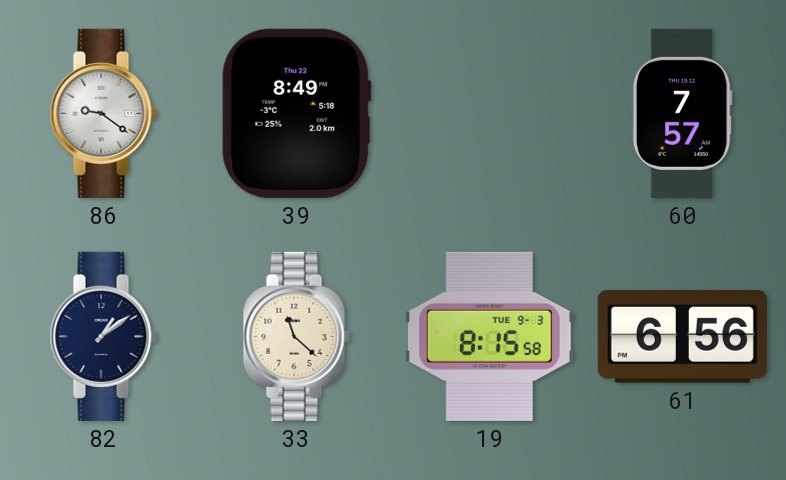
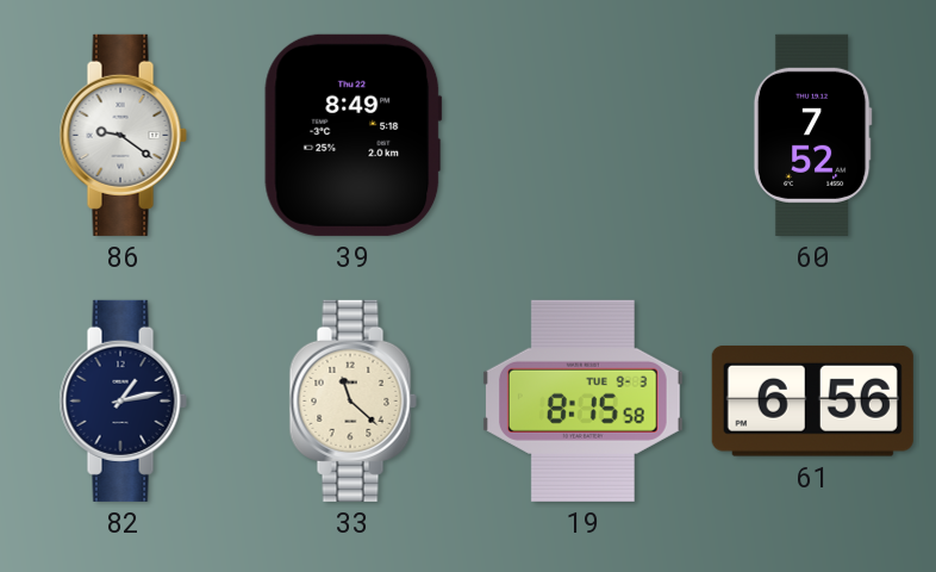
60: 7:57 -> 7:52 (812, 135)
82: 1:09 -> 1:13 (123, 400)
